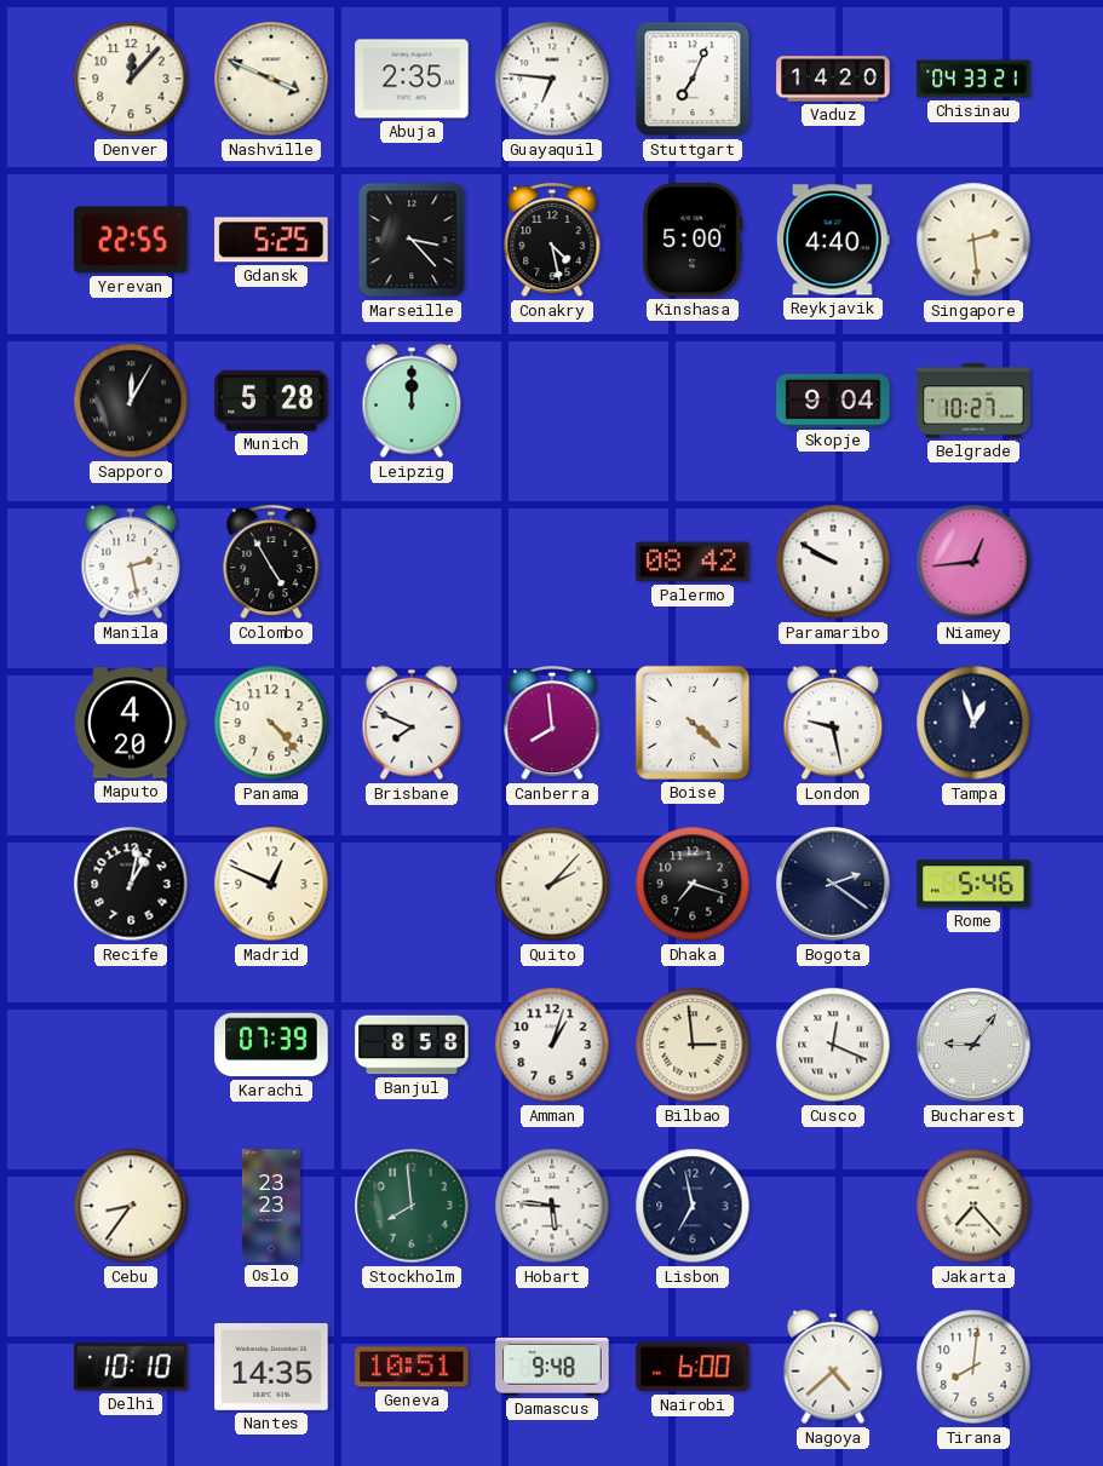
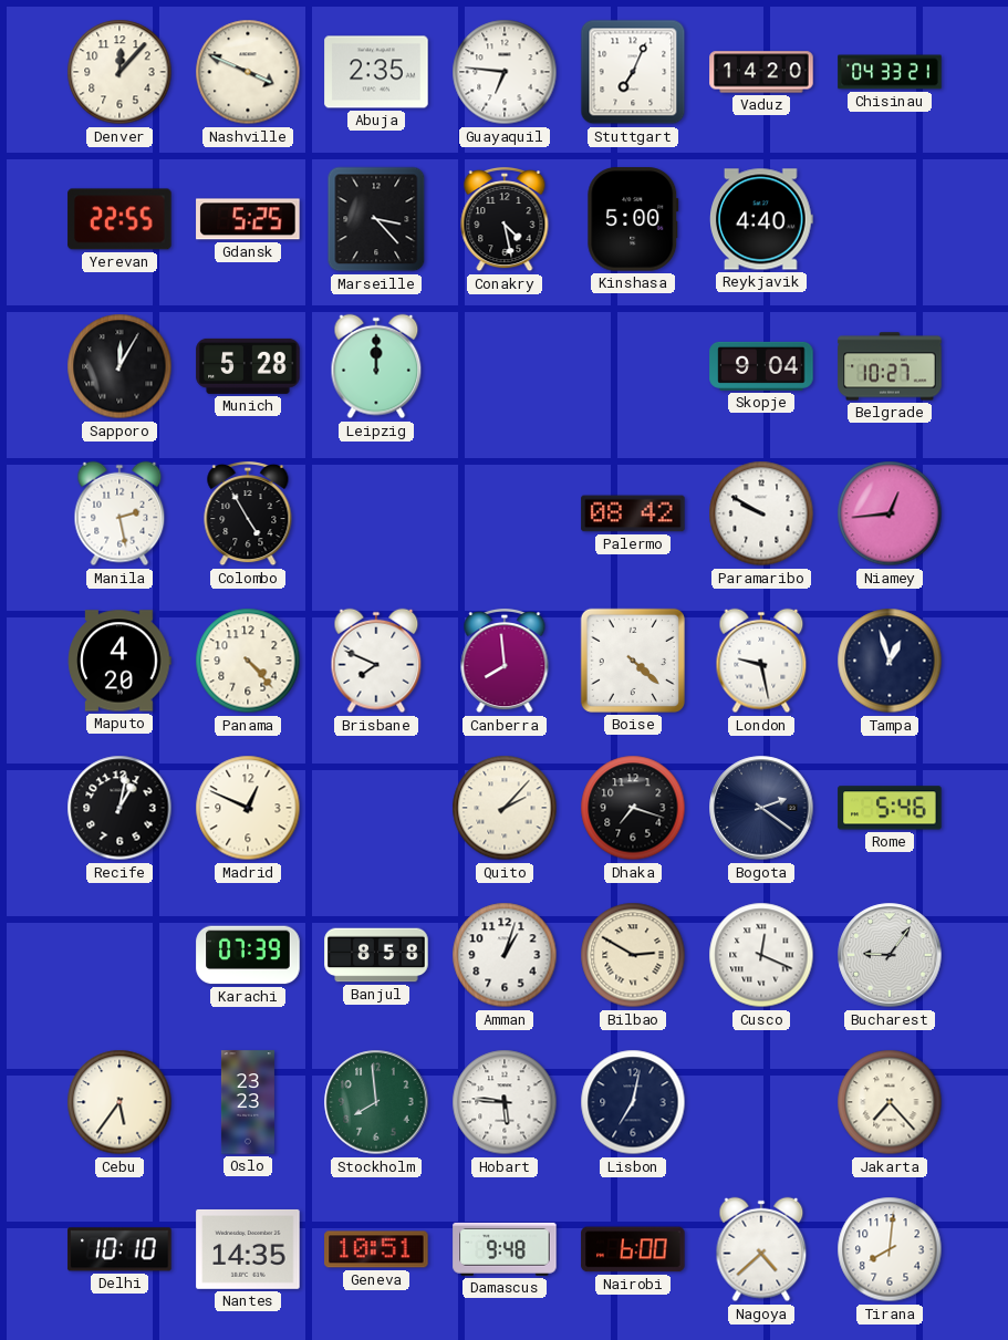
Singapore: 2:29 -> none (973, 240)
Bilbao: 2:59 -> 2:50 (633, 955)
Cebu: 8:36 -> 5:36 (119, 1102)
Lisbon: 6:58 -> 7:02 (633, 1102)
